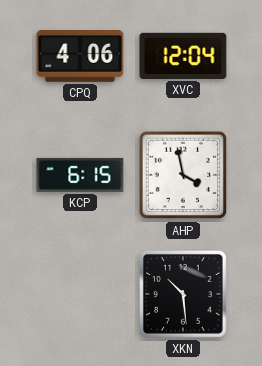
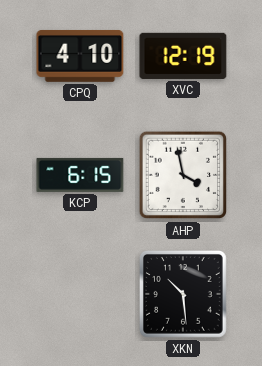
CPQ: 4:06 -> 4:10 (80, 56)
XVC: 12:04 -> 12:19 (183, 56)
